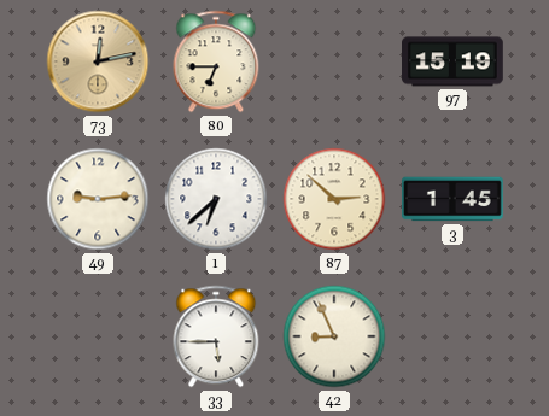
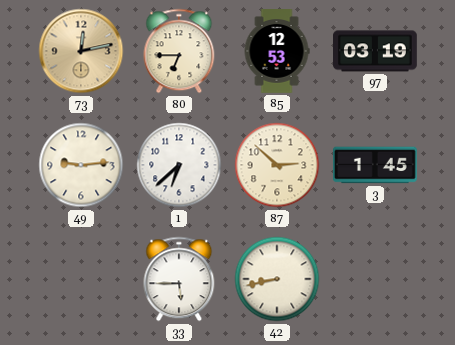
85: none -> 12:53 (277, 52)
97: 15:19 -> 03:19 (376, 51)
42: 8:56 -> 8:43 (277, 279)
